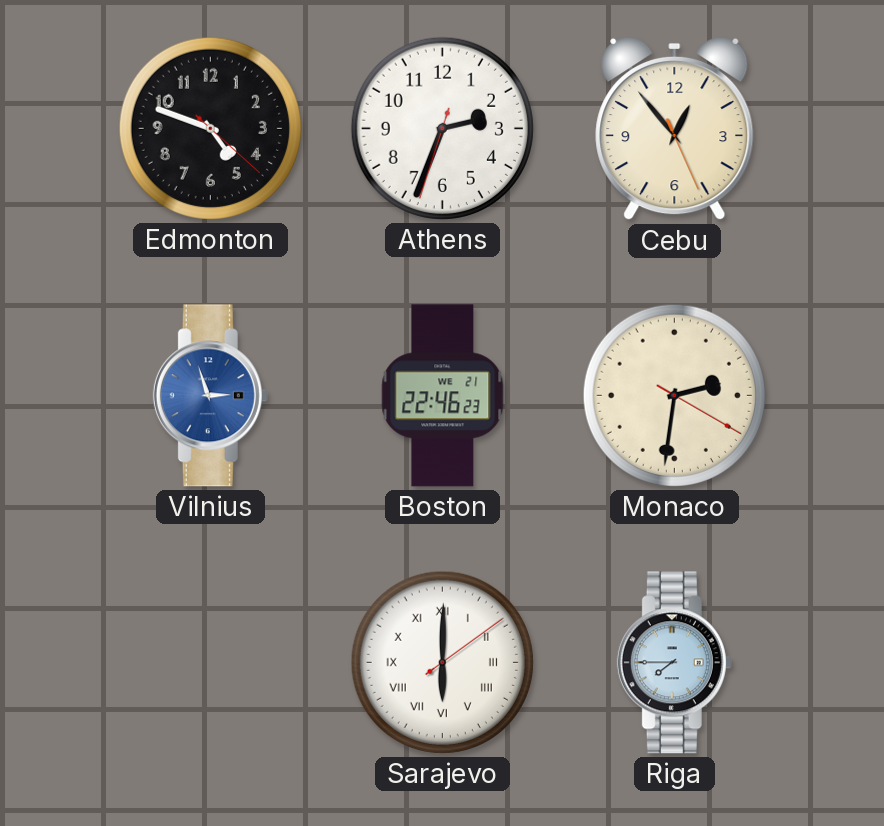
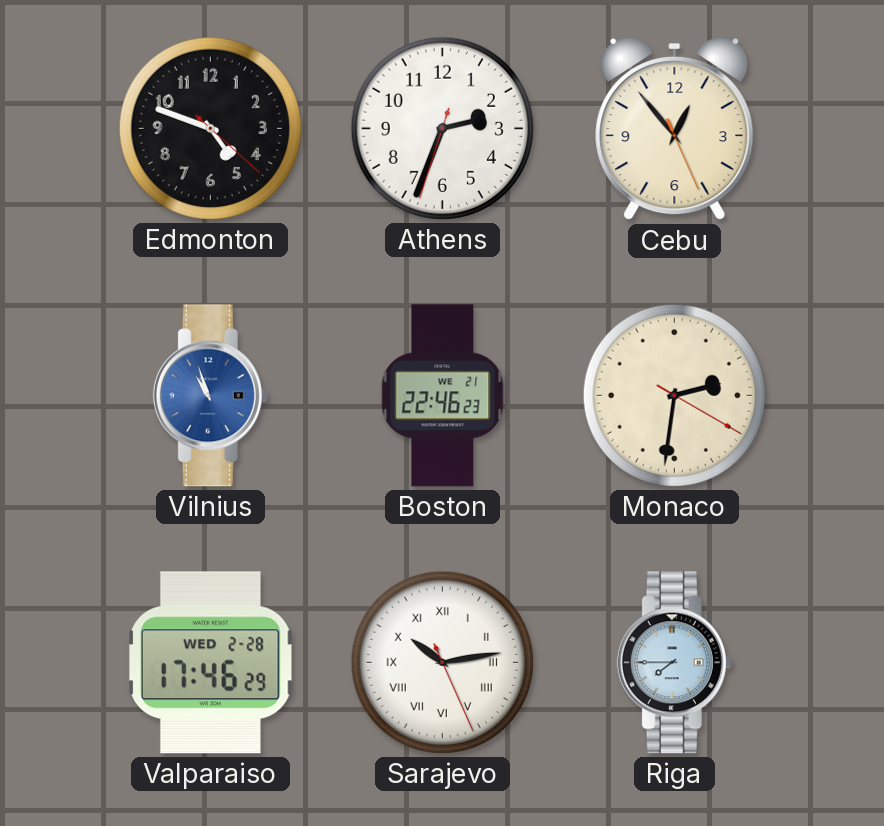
Vilnius: 2:57 -> 10:57 (210, 396)
Valparaiso: none -> 17:46 (211, 663)
Sarajevo: 6:00 -> 10:13 (442, 662)
